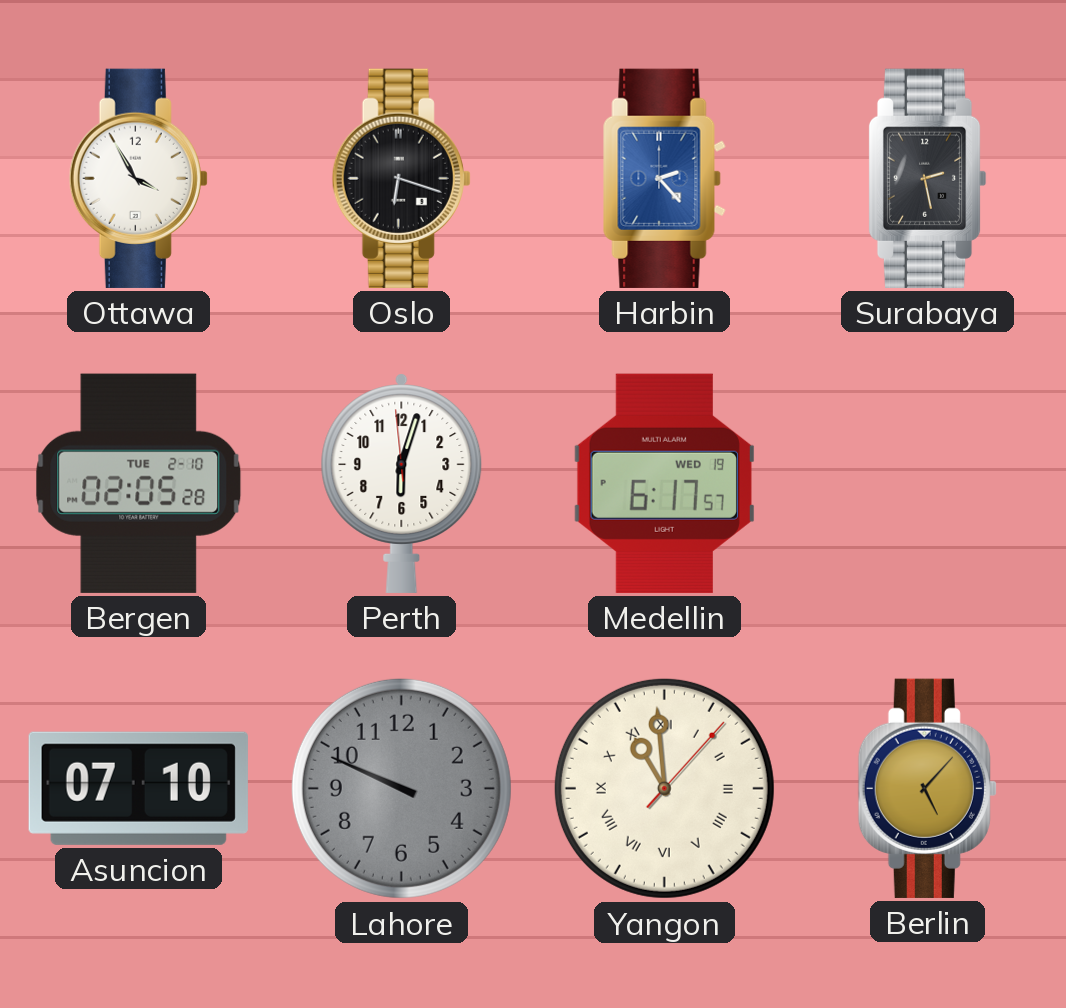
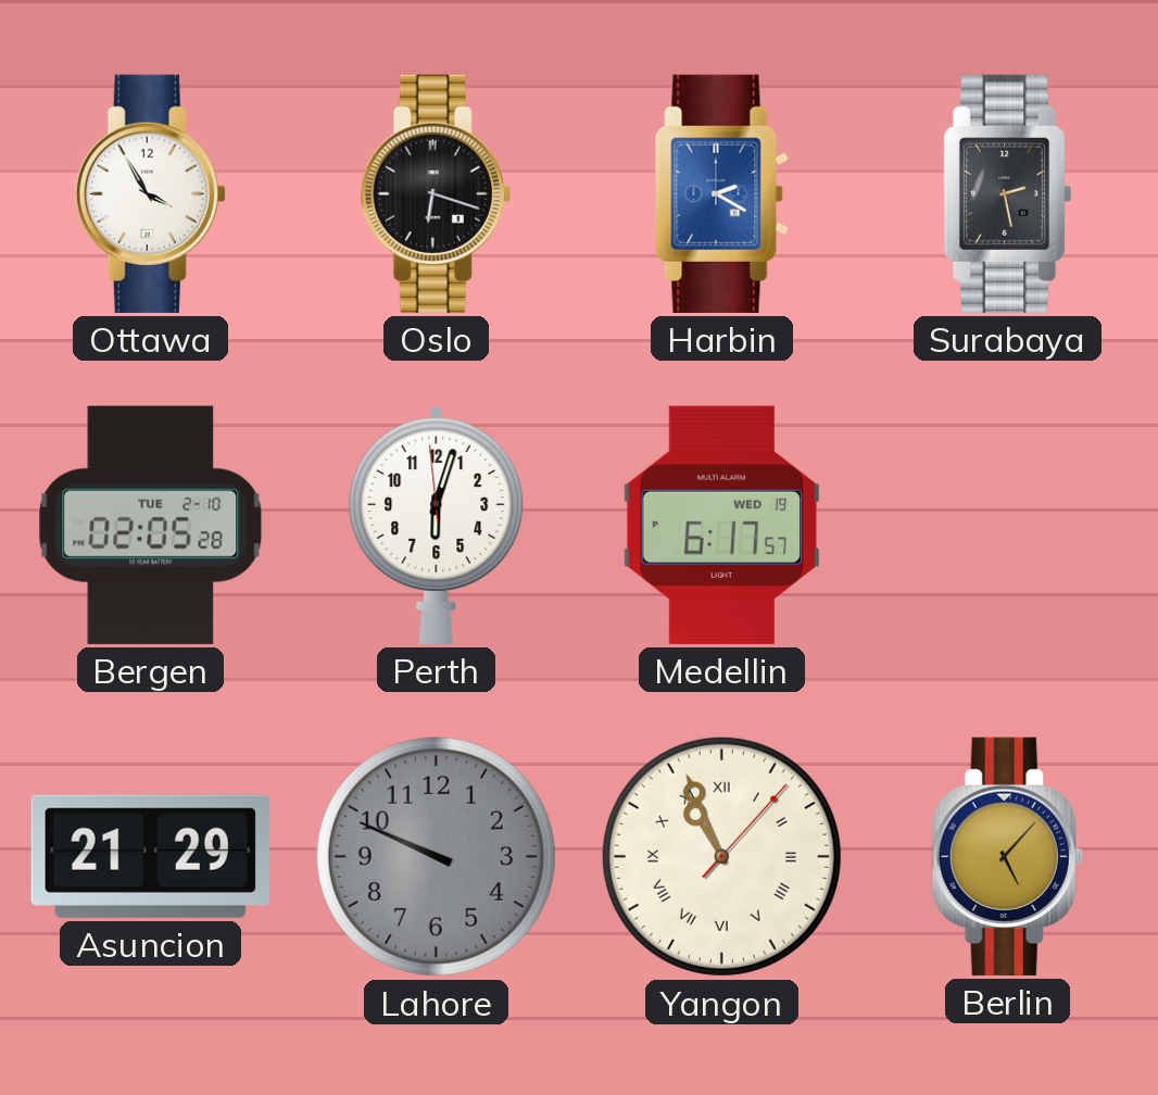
Harbin: 2:23 -> 2:20 (721, 193)
Asuncion: 07:10 -> 21:29 (150, 856)
Yangon: 10:59 -> 10:56 (721, 856)
